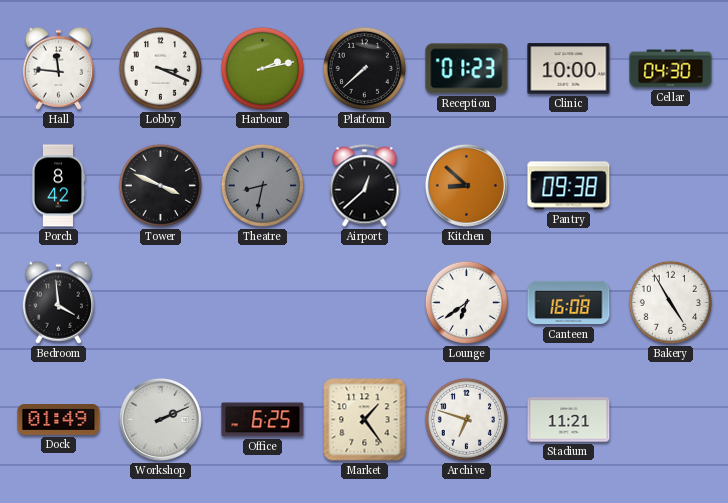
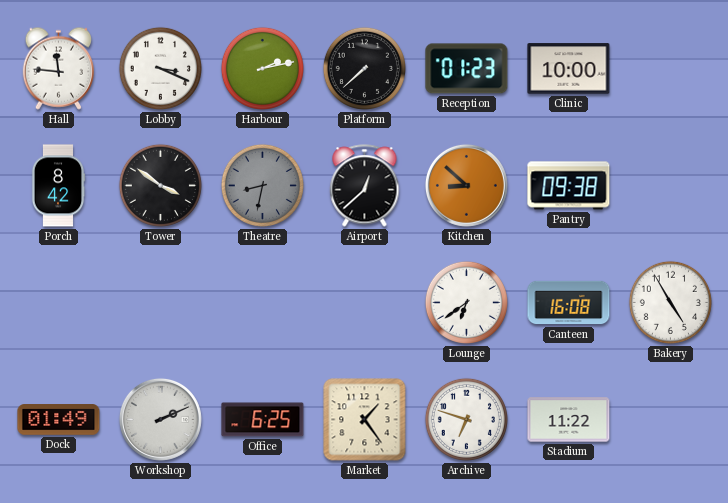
Cellar: 04:30 -> none (671, 69)
Tower: 3:49 -> 3:51 (160, 185)
Bedroom: 3:59 -> none (58, 302)
Stadium: 11:21 -> 11:22 (569, 420)
